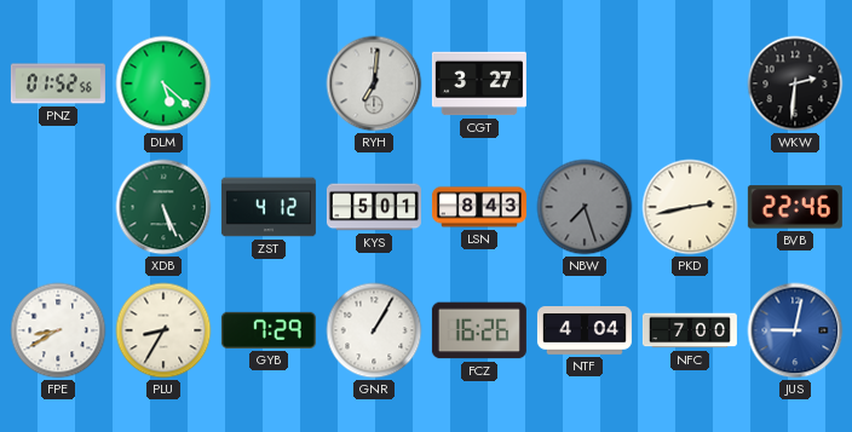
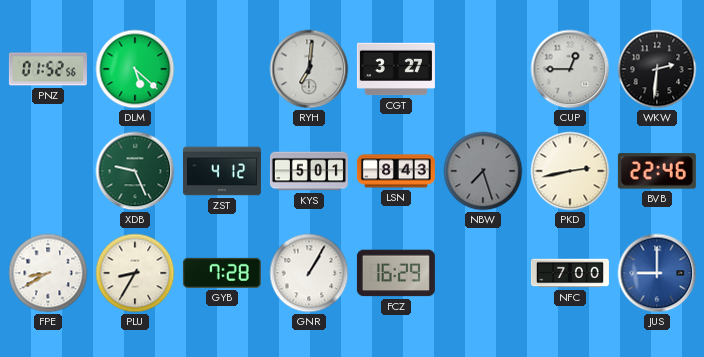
CUP: none -> 12:45 (570, 69)
XDB: 5:26 -> 9:26 (135, 171)
GYB: 7:29 -> 7:28 (222, 273)
FCZ: 16:26 -> 16:29 (396, 273)
NTF: 4:04 -> none (585, 332)
JUS: 9:02 -> 9:00 (657, 273)
